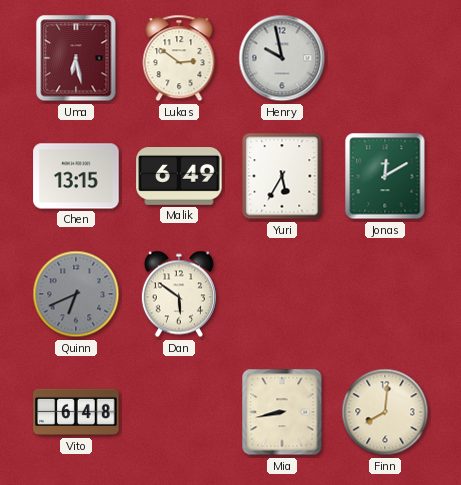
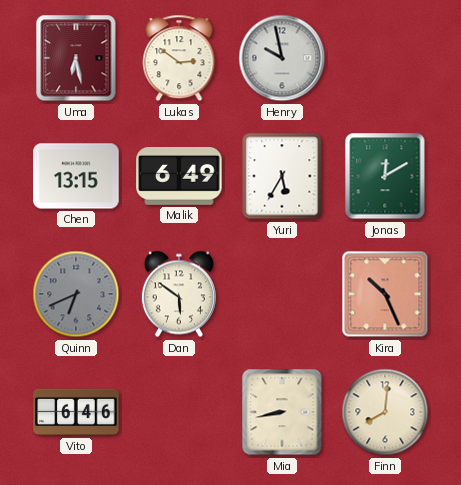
Kira: none -> 10:26 (385, 294)
Vito: 6:48 -> 6:46 (76, 412)
